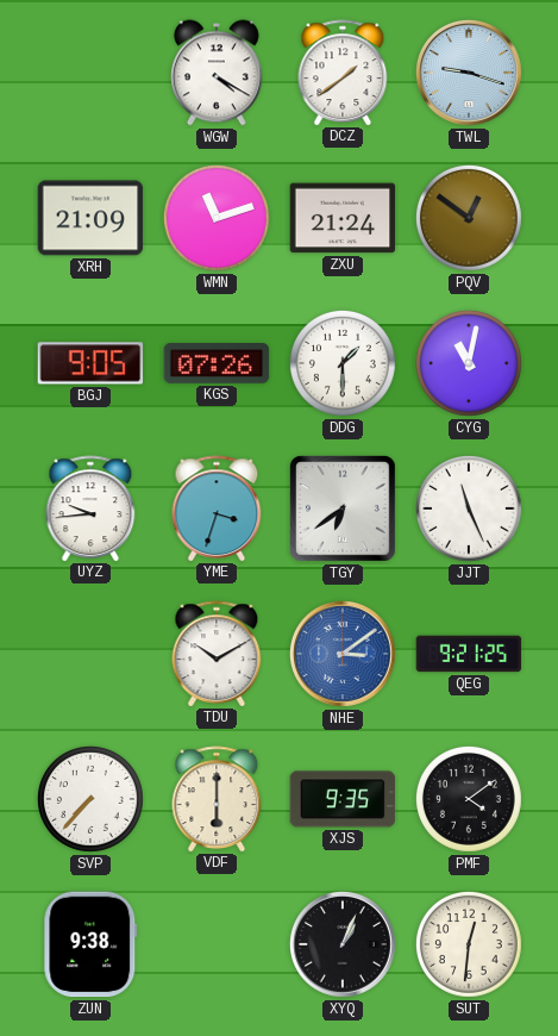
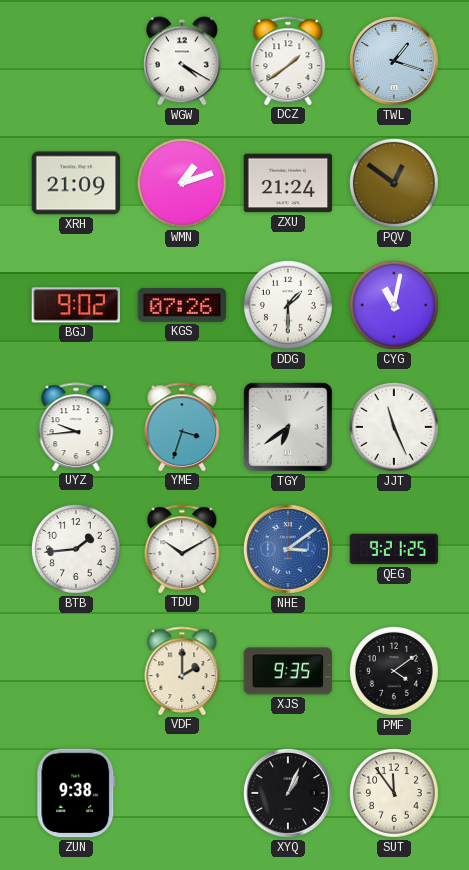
TWL: 9:18 -> 1:18 (394, 61)
WMN: 11:12 -> 1:12 (182, 183)
BGJ: 9:05 -> 9:02 (76, 305)
BTB: none -> 1:44 (76, 549)
SVP: 7:37 -> none (90, 799)
VDF: 6:00 -> 2:00 (182, 671)
SUT: 12:31 -> 11:54 (394, 793)
